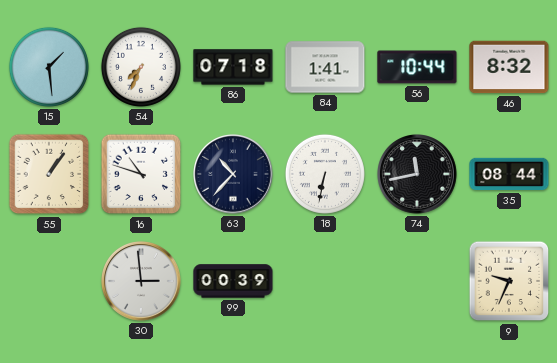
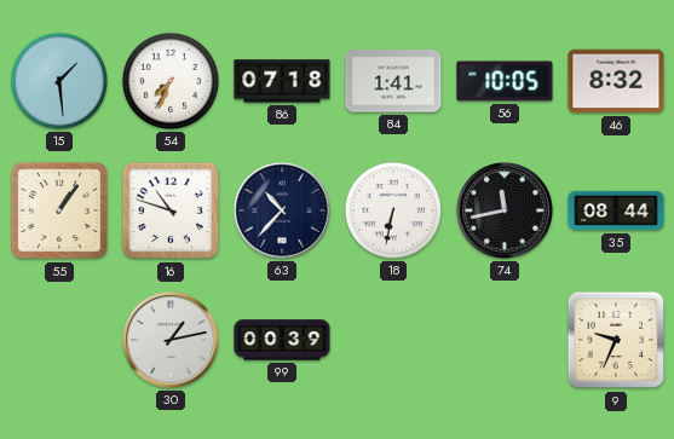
56: 10:44 -> 10:05 (505, 81)
30: 2:59 -> 1:13 (172, 341)
